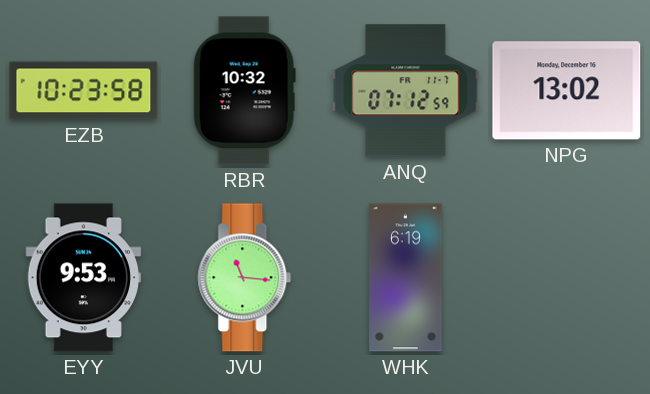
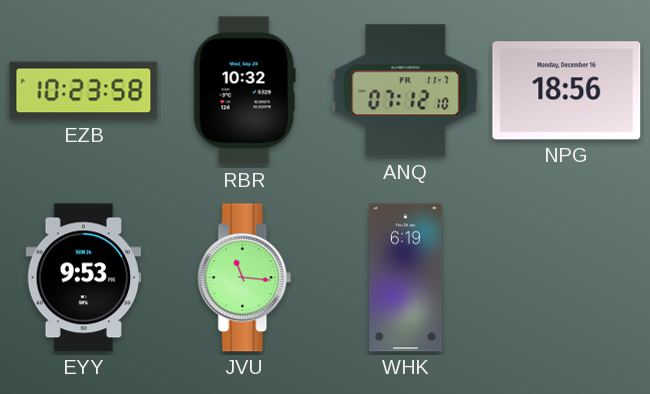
ANQ: 07:12:59 -> 07:12:10 (406, 91)
NPG: 13:02 -> 18:56 (567, 91)
